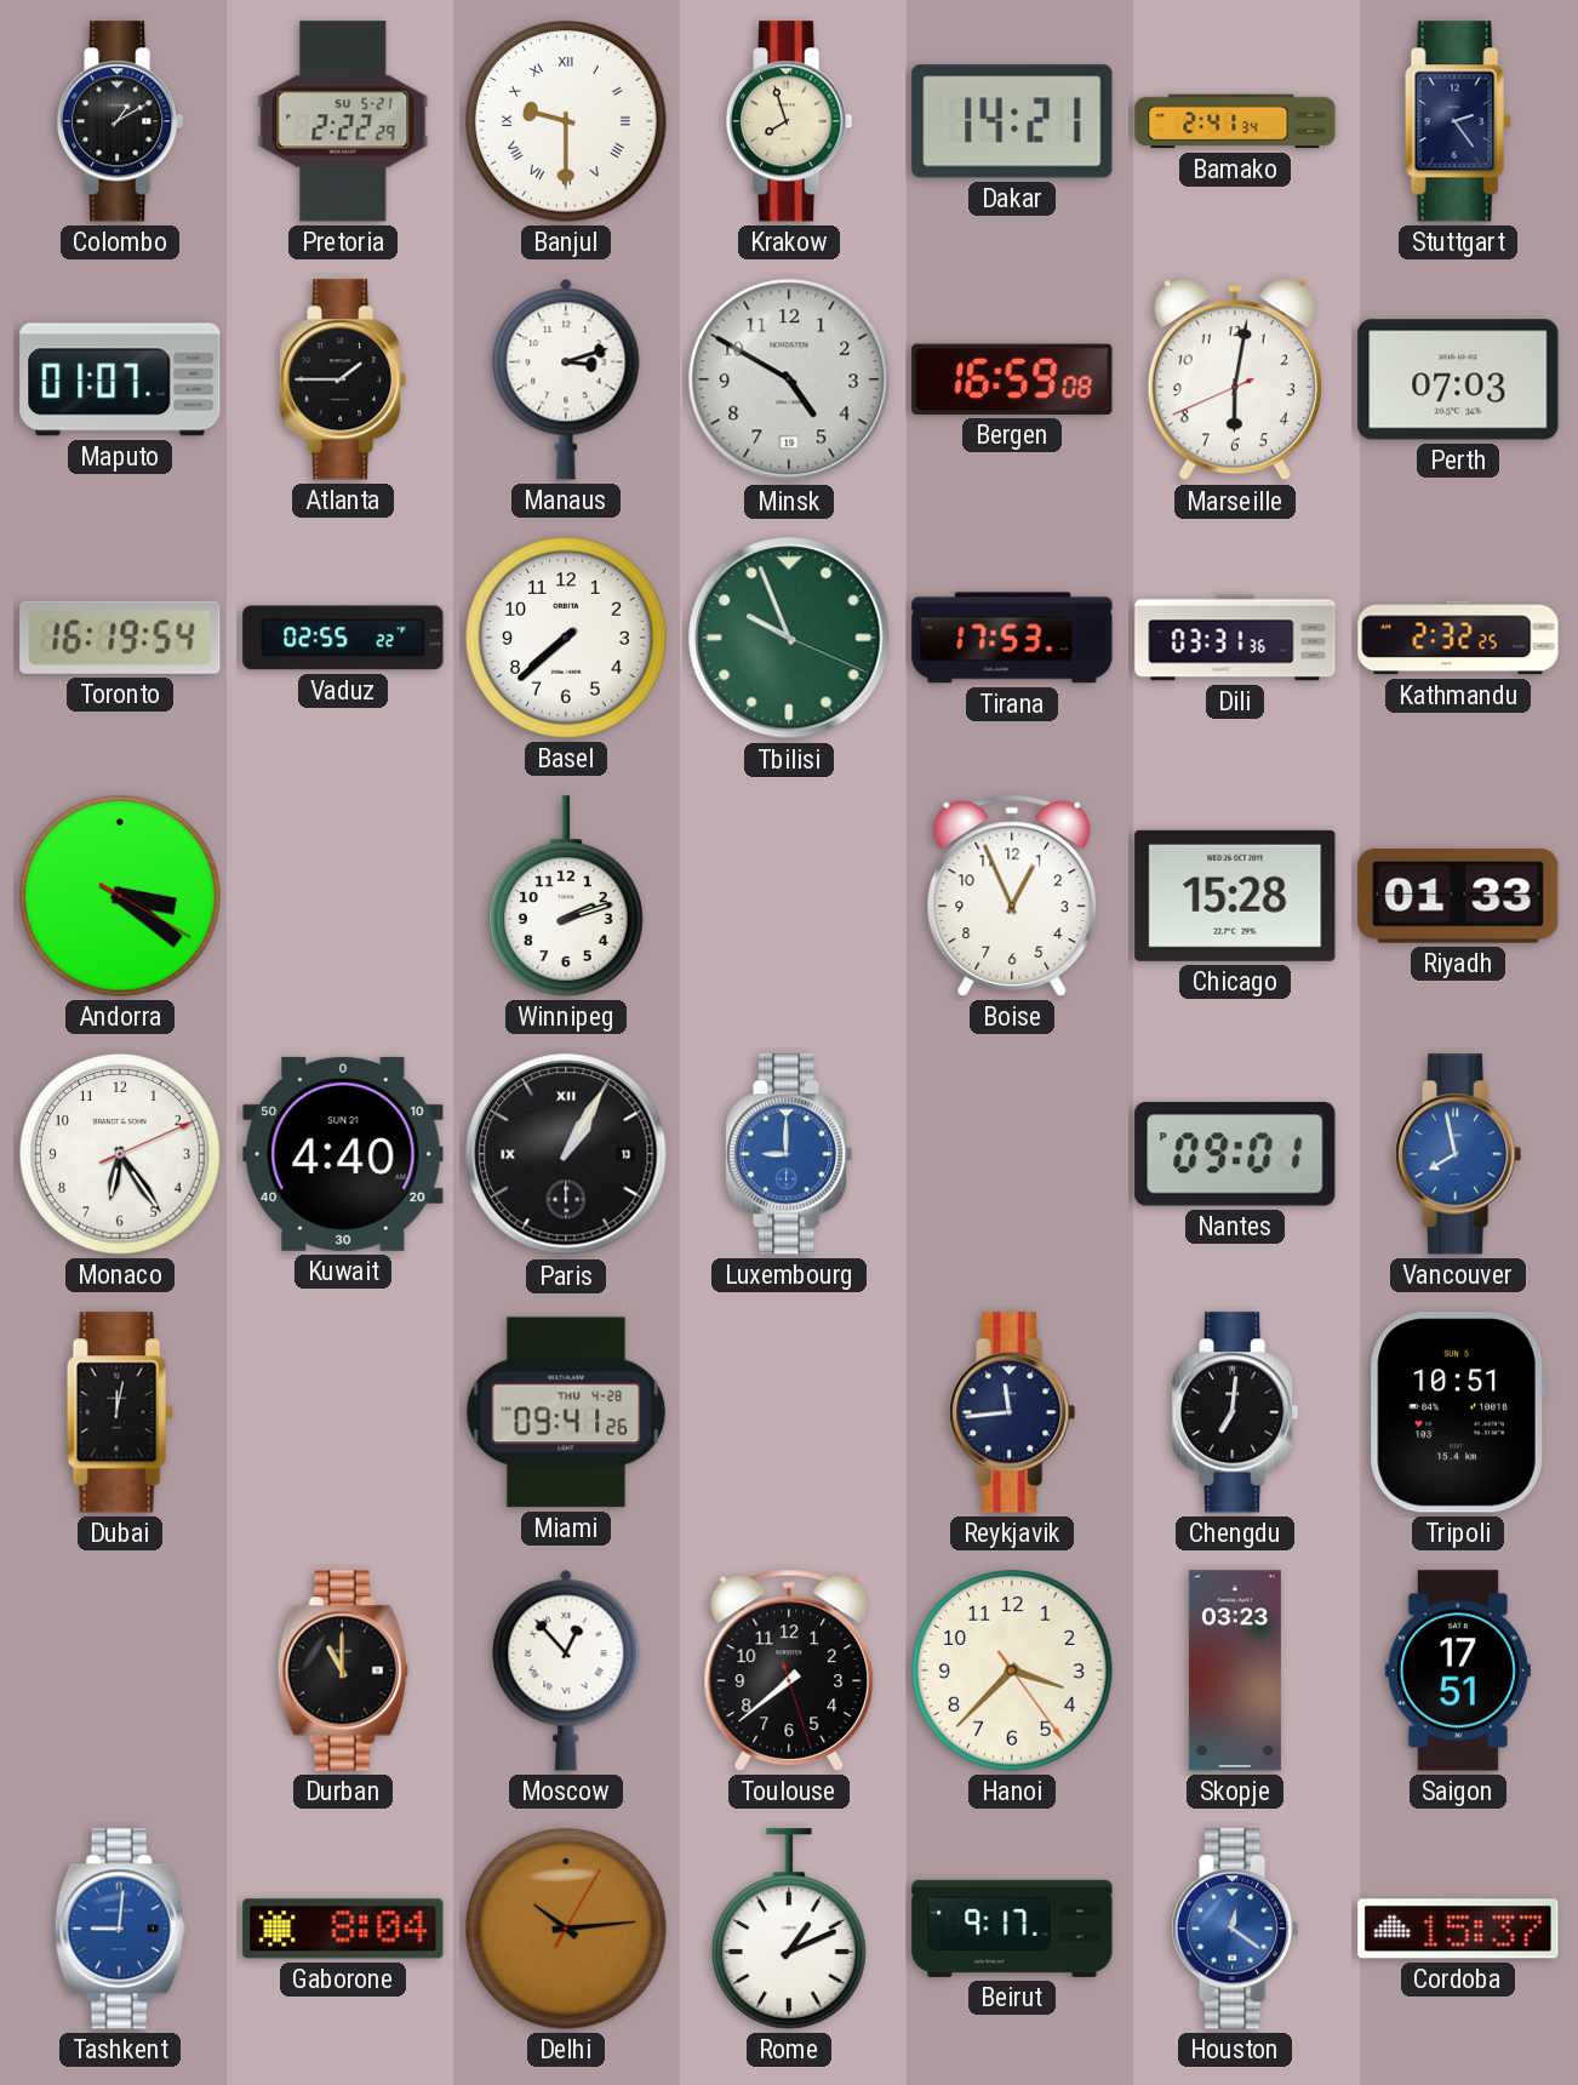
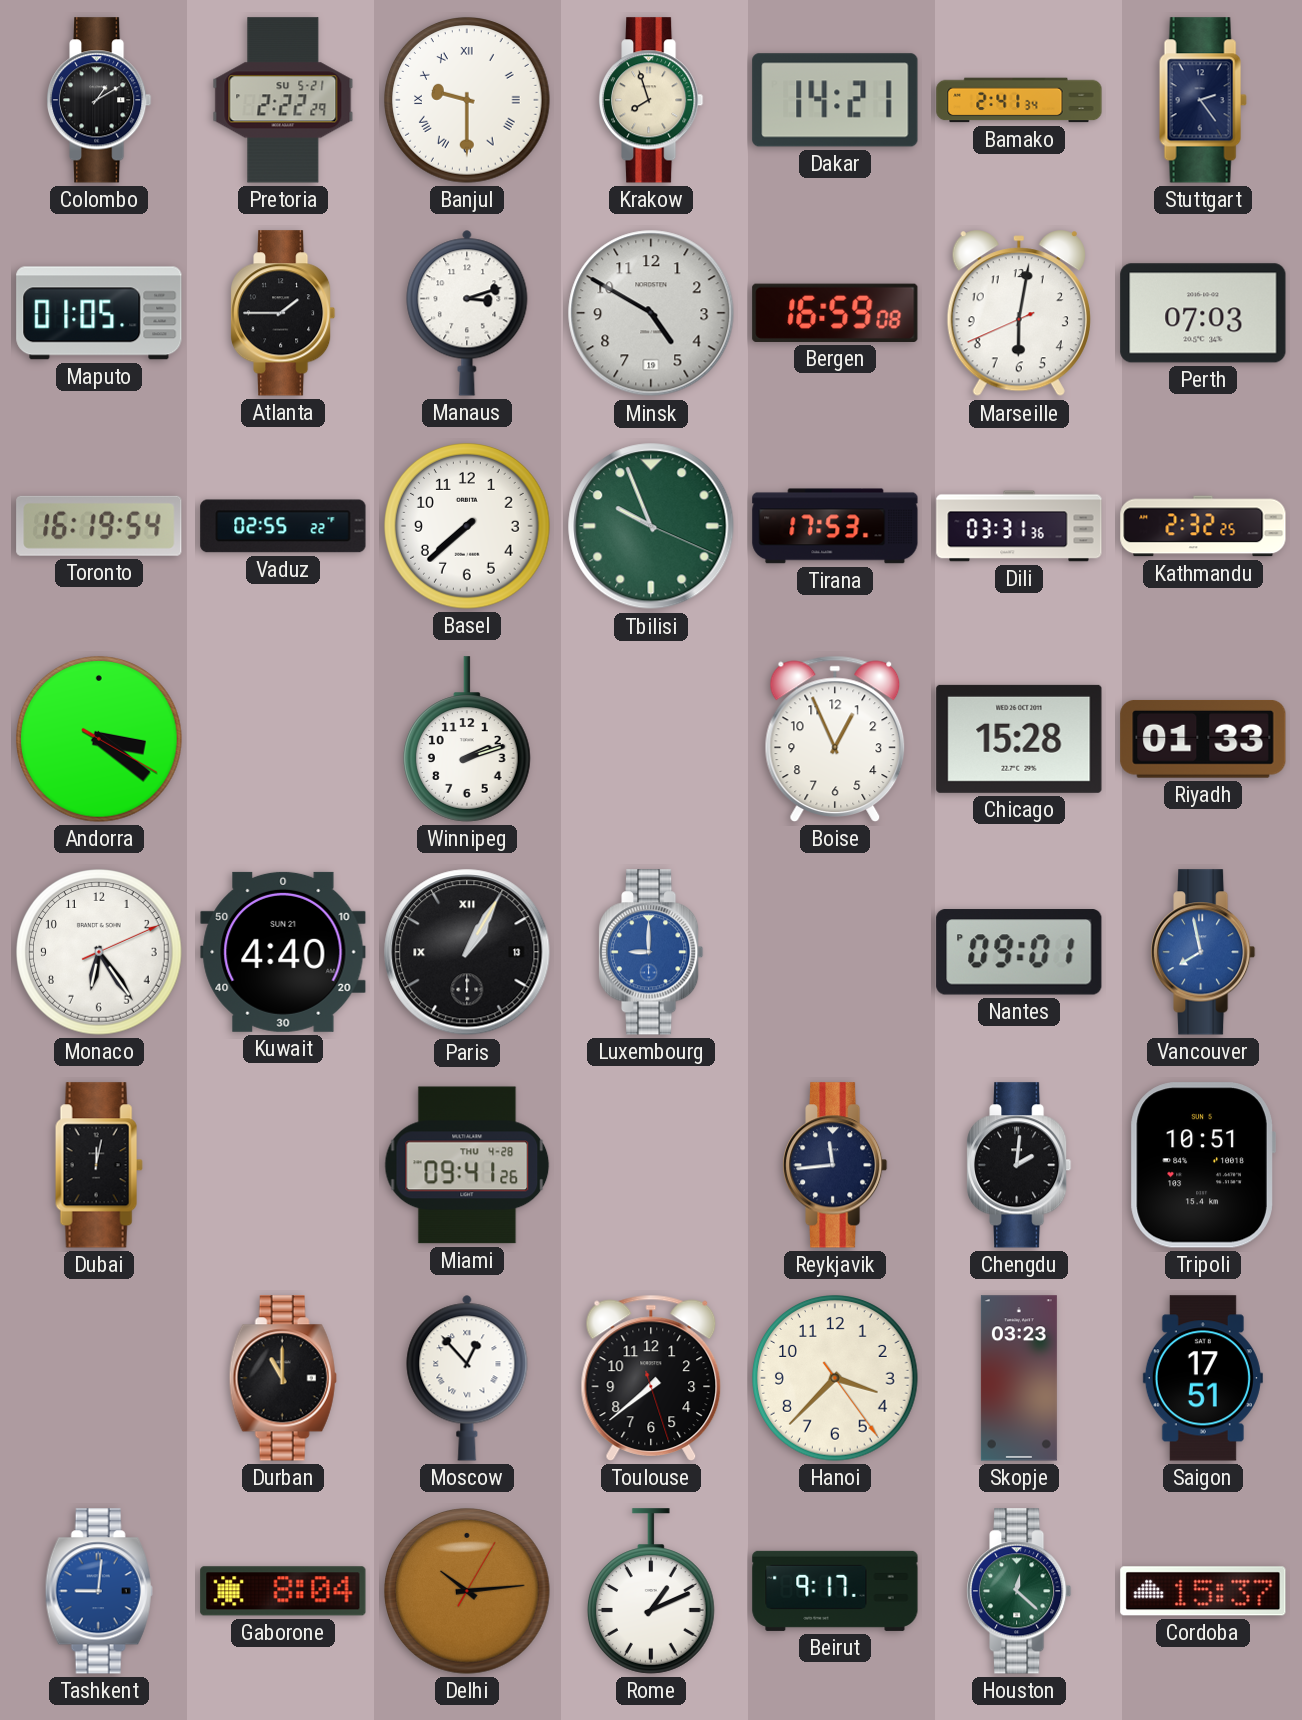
Maputo: 01:07 -> 01:05 (99, 313)
Chengdu: 7:01 -> 2:01 (1020, 1165)
Houston: 12:21 -> 12:22 (1020, 1591)
Houston dial: blue -> green (1020, 1591)
